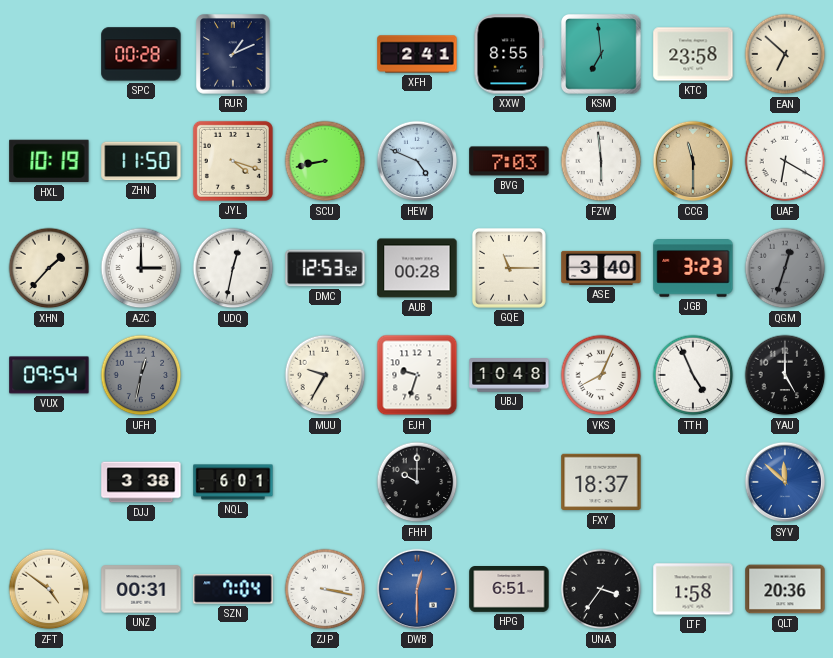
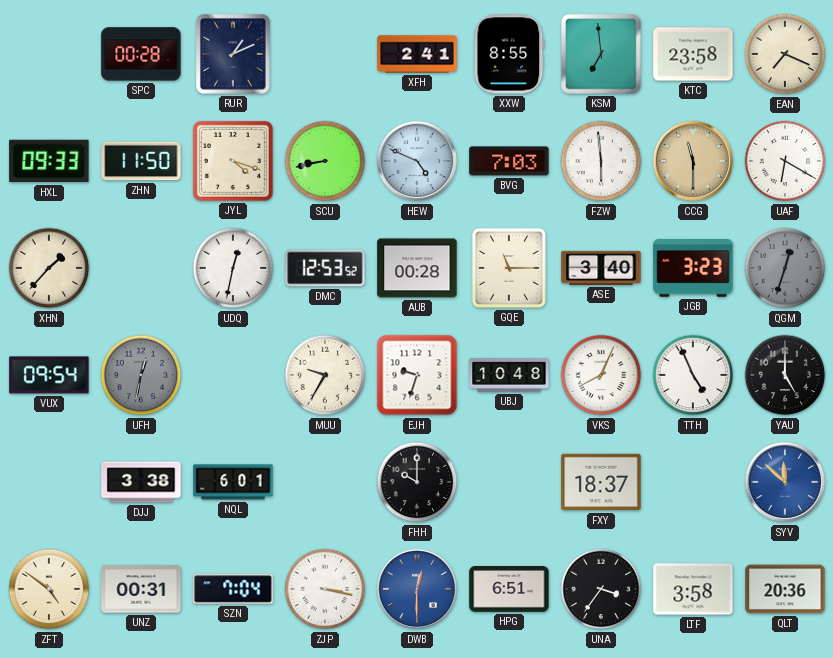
EAN: 6:52 -> 7:19 (785, 54)
HXL: 10:19 -> 09:33 (49, 161)
AZC: 3:00 -> none (141, 268)
LTF: 1:58 -> 3:58 (693, 589)
